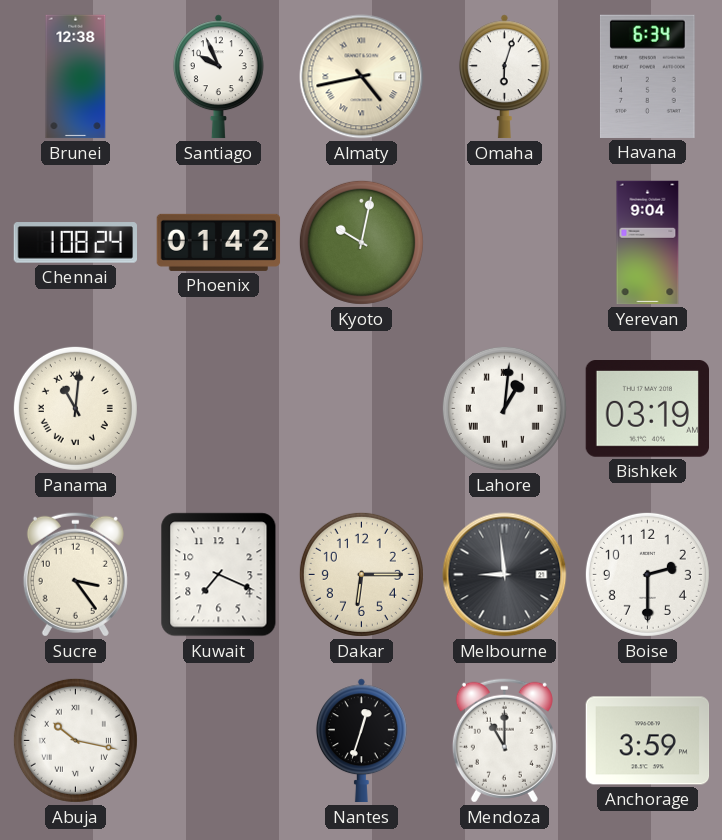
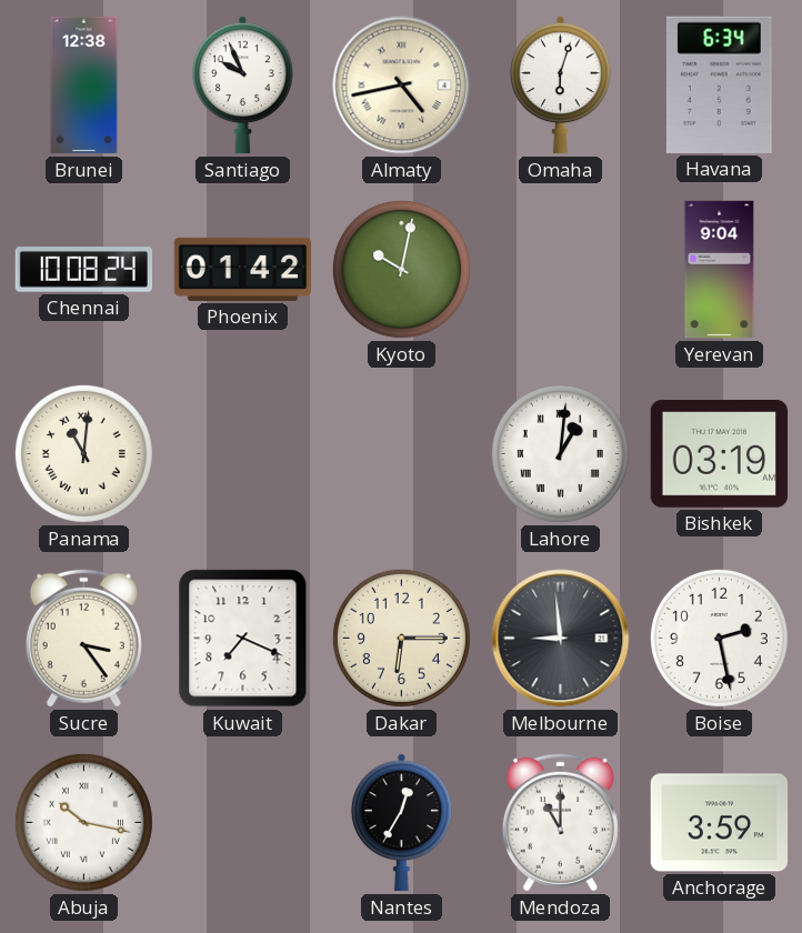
Chennai: 1:08 -> 10:08 (83, 270)
Boise: 2:30 -> 2:28 (719, 638)
Nantes: 12:33 -> 12:35 (401, 823)
